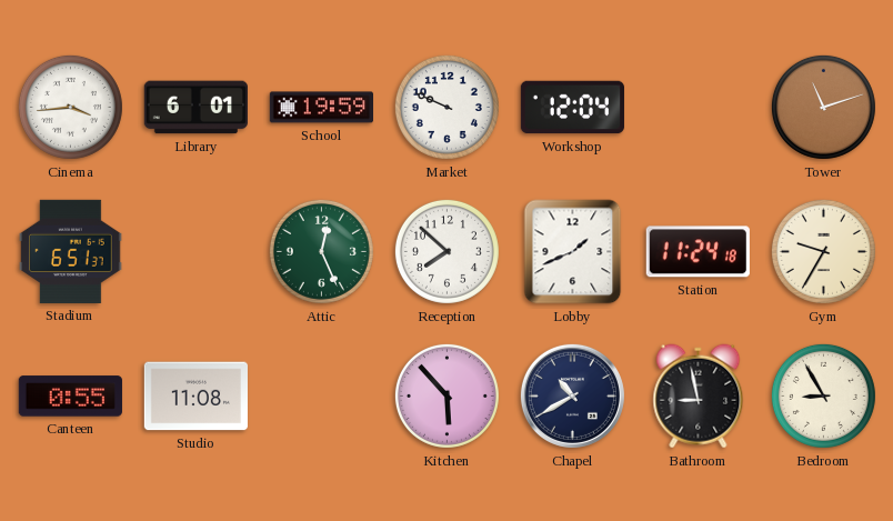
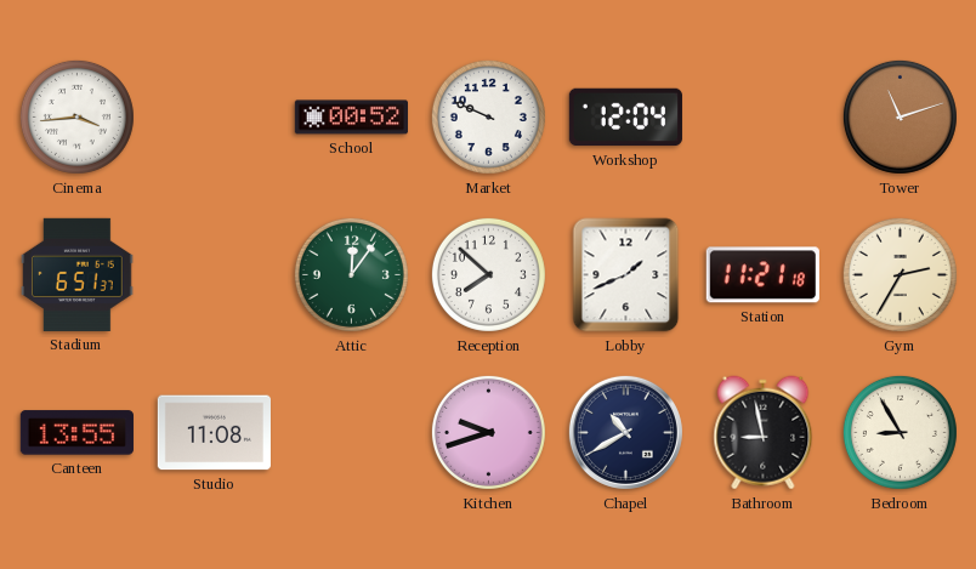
Library: 6:01 -> none (195, 108)
School: 19:59 -> 00:52 (351, 118)
Attic: 12:26 -> 12:06 (351, 274)
Station: 11:24 -> 11:21 (762, 275)
Gym: 9:35 -> 2:35 (900, 274)
Canteen: 0:55 -> 13:55 (76, 433)
Kitchen: 5:53 -> 9:42 (488, 432)
